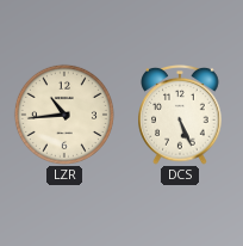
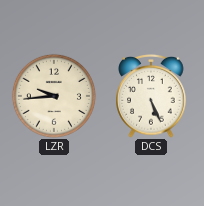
LZR: 10:44 -> 9:44 (54, 96)
